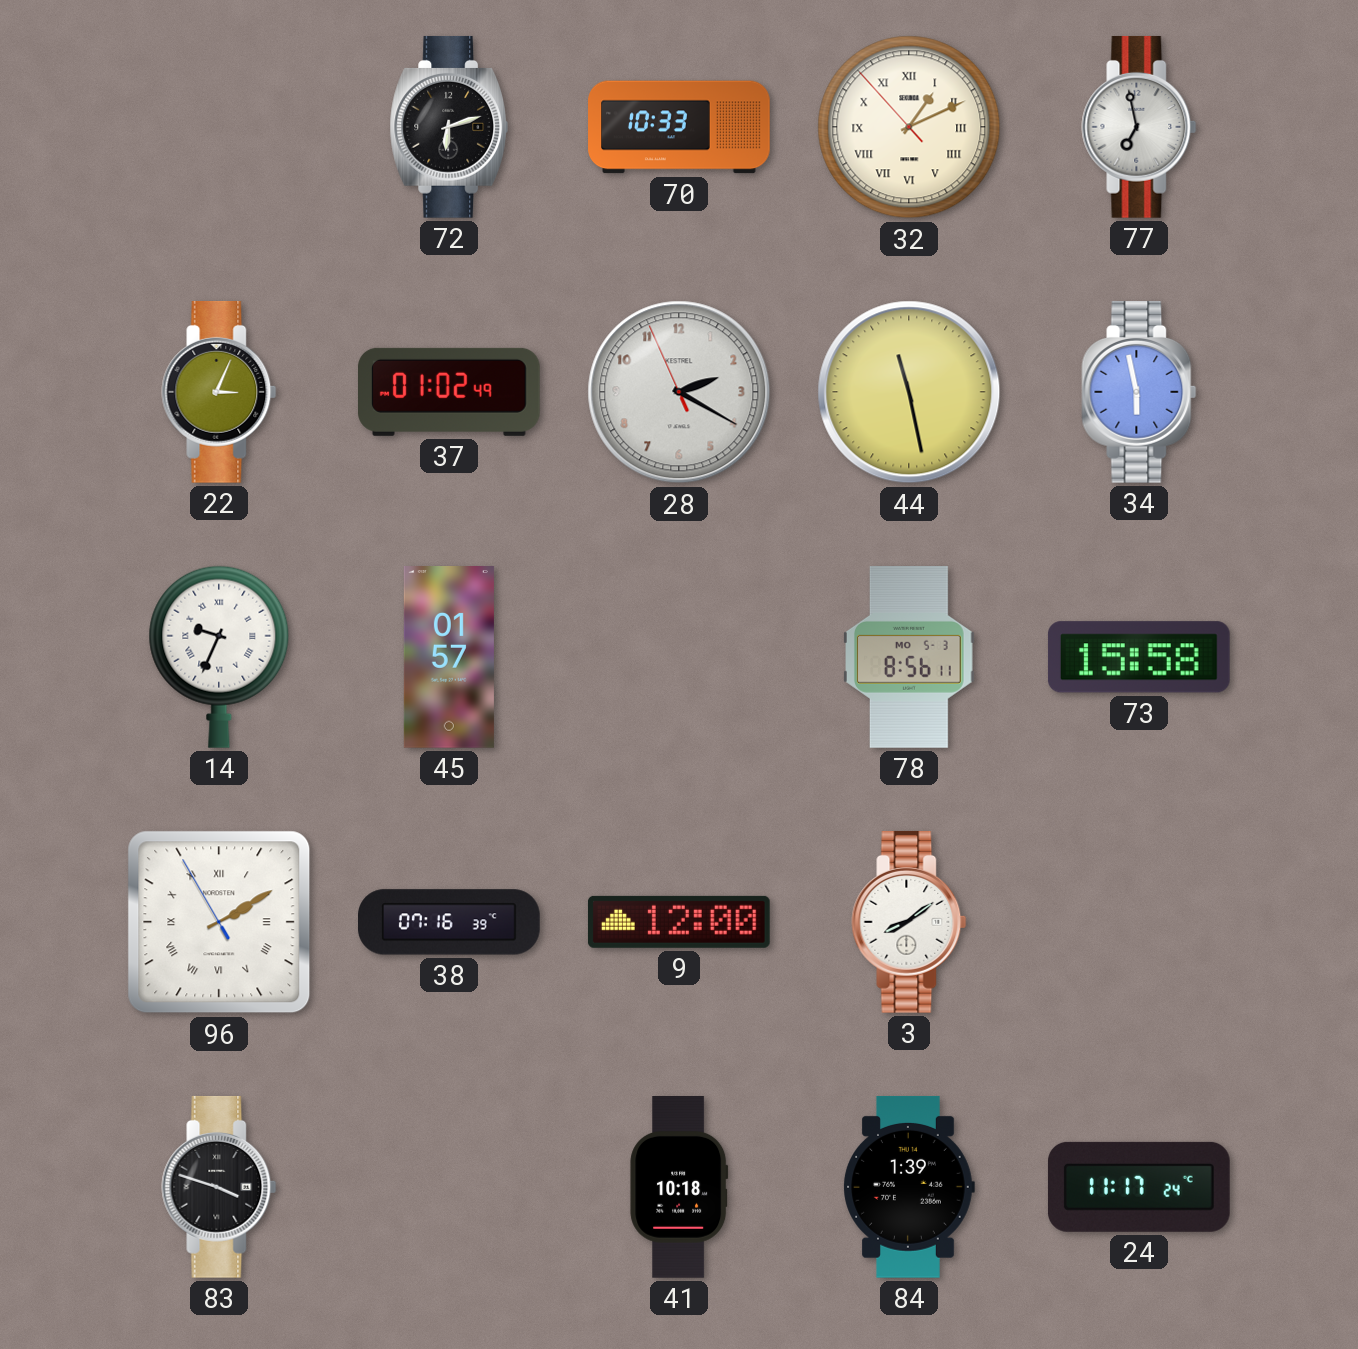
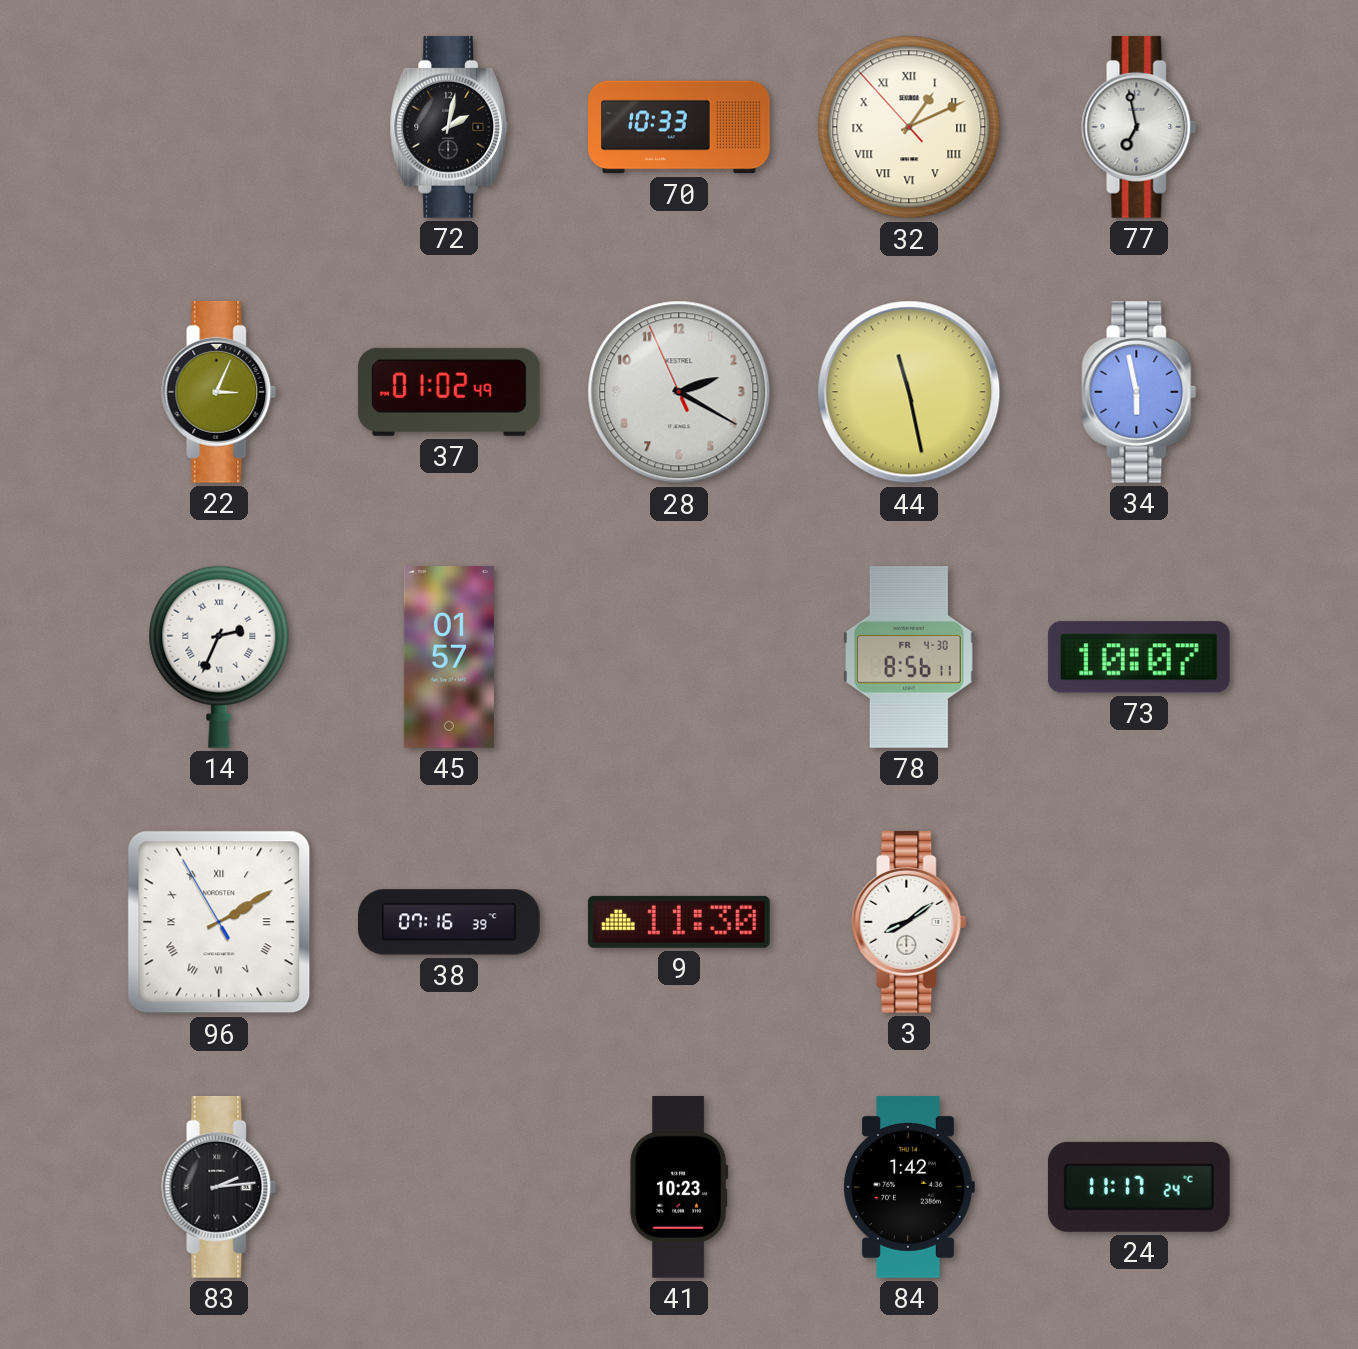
72: 6:12 -> 2:02 (448, 127)
14: 9:34 -> 2:34 (219, 657)
78 date: MO 5-3 -> FR 4-30 (910, 658)
73: 15:58 -> 10:07 (1139, 657)
9: 12:00 -> 11:30 (679, 922)
83: 3:48 -> 2:14 (219, 1187)
41: 10:18 -> 10:23 (679, 1188)
84: 1:39 -> 1:42 (909, 1187)
